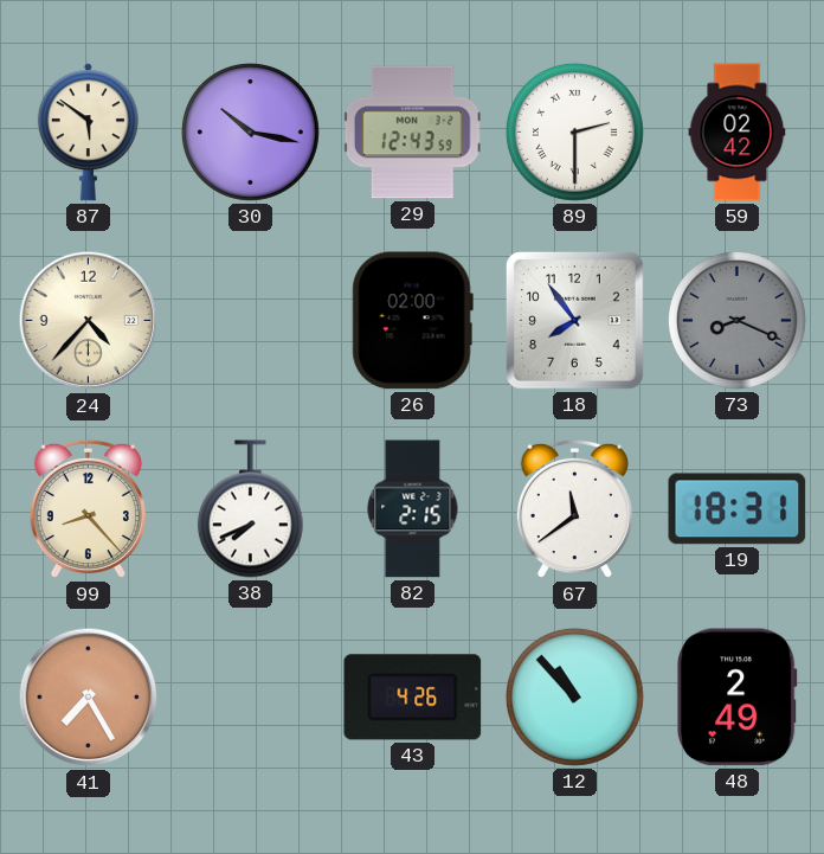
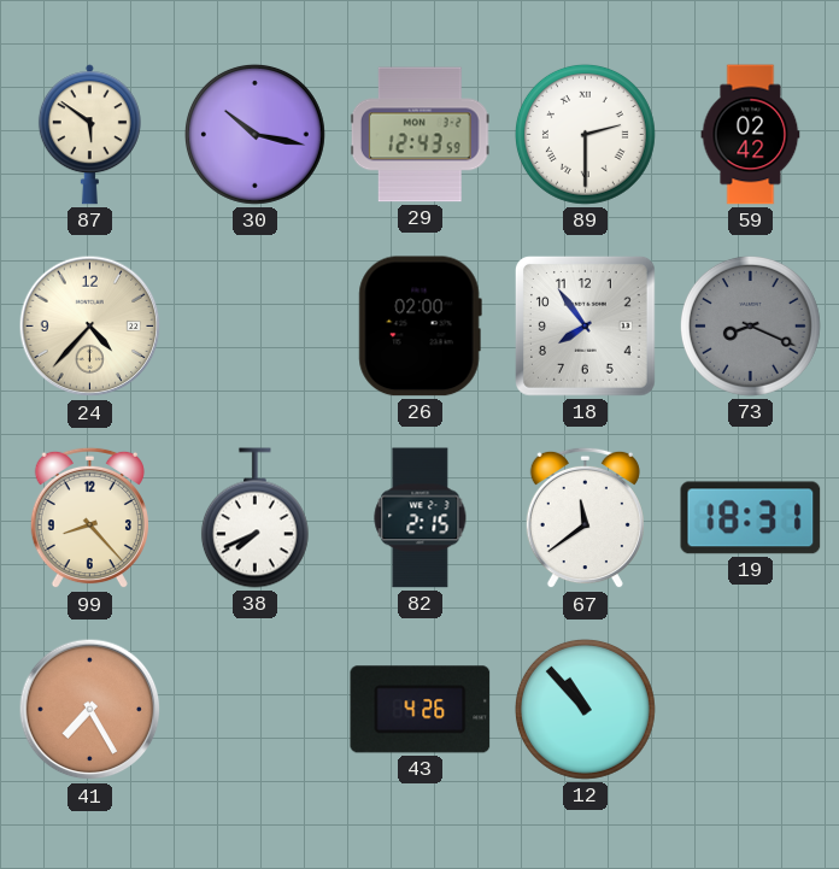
48: 2:49 -> none (736, 698)
